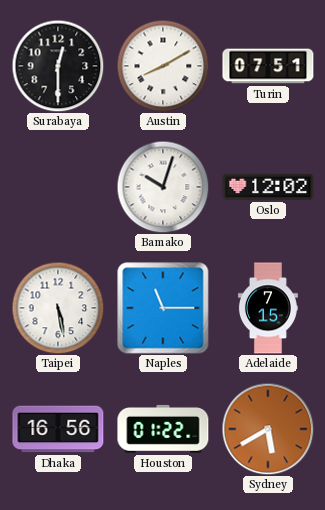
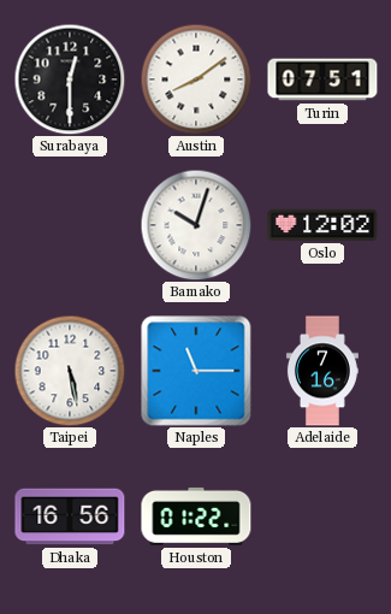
Austin: 8:10 -> 8:09 (196, 79)
Adelaide: 7:15 -> 7:16 (322, 371)
Sydney: 5:40 -> none (268, 429)
